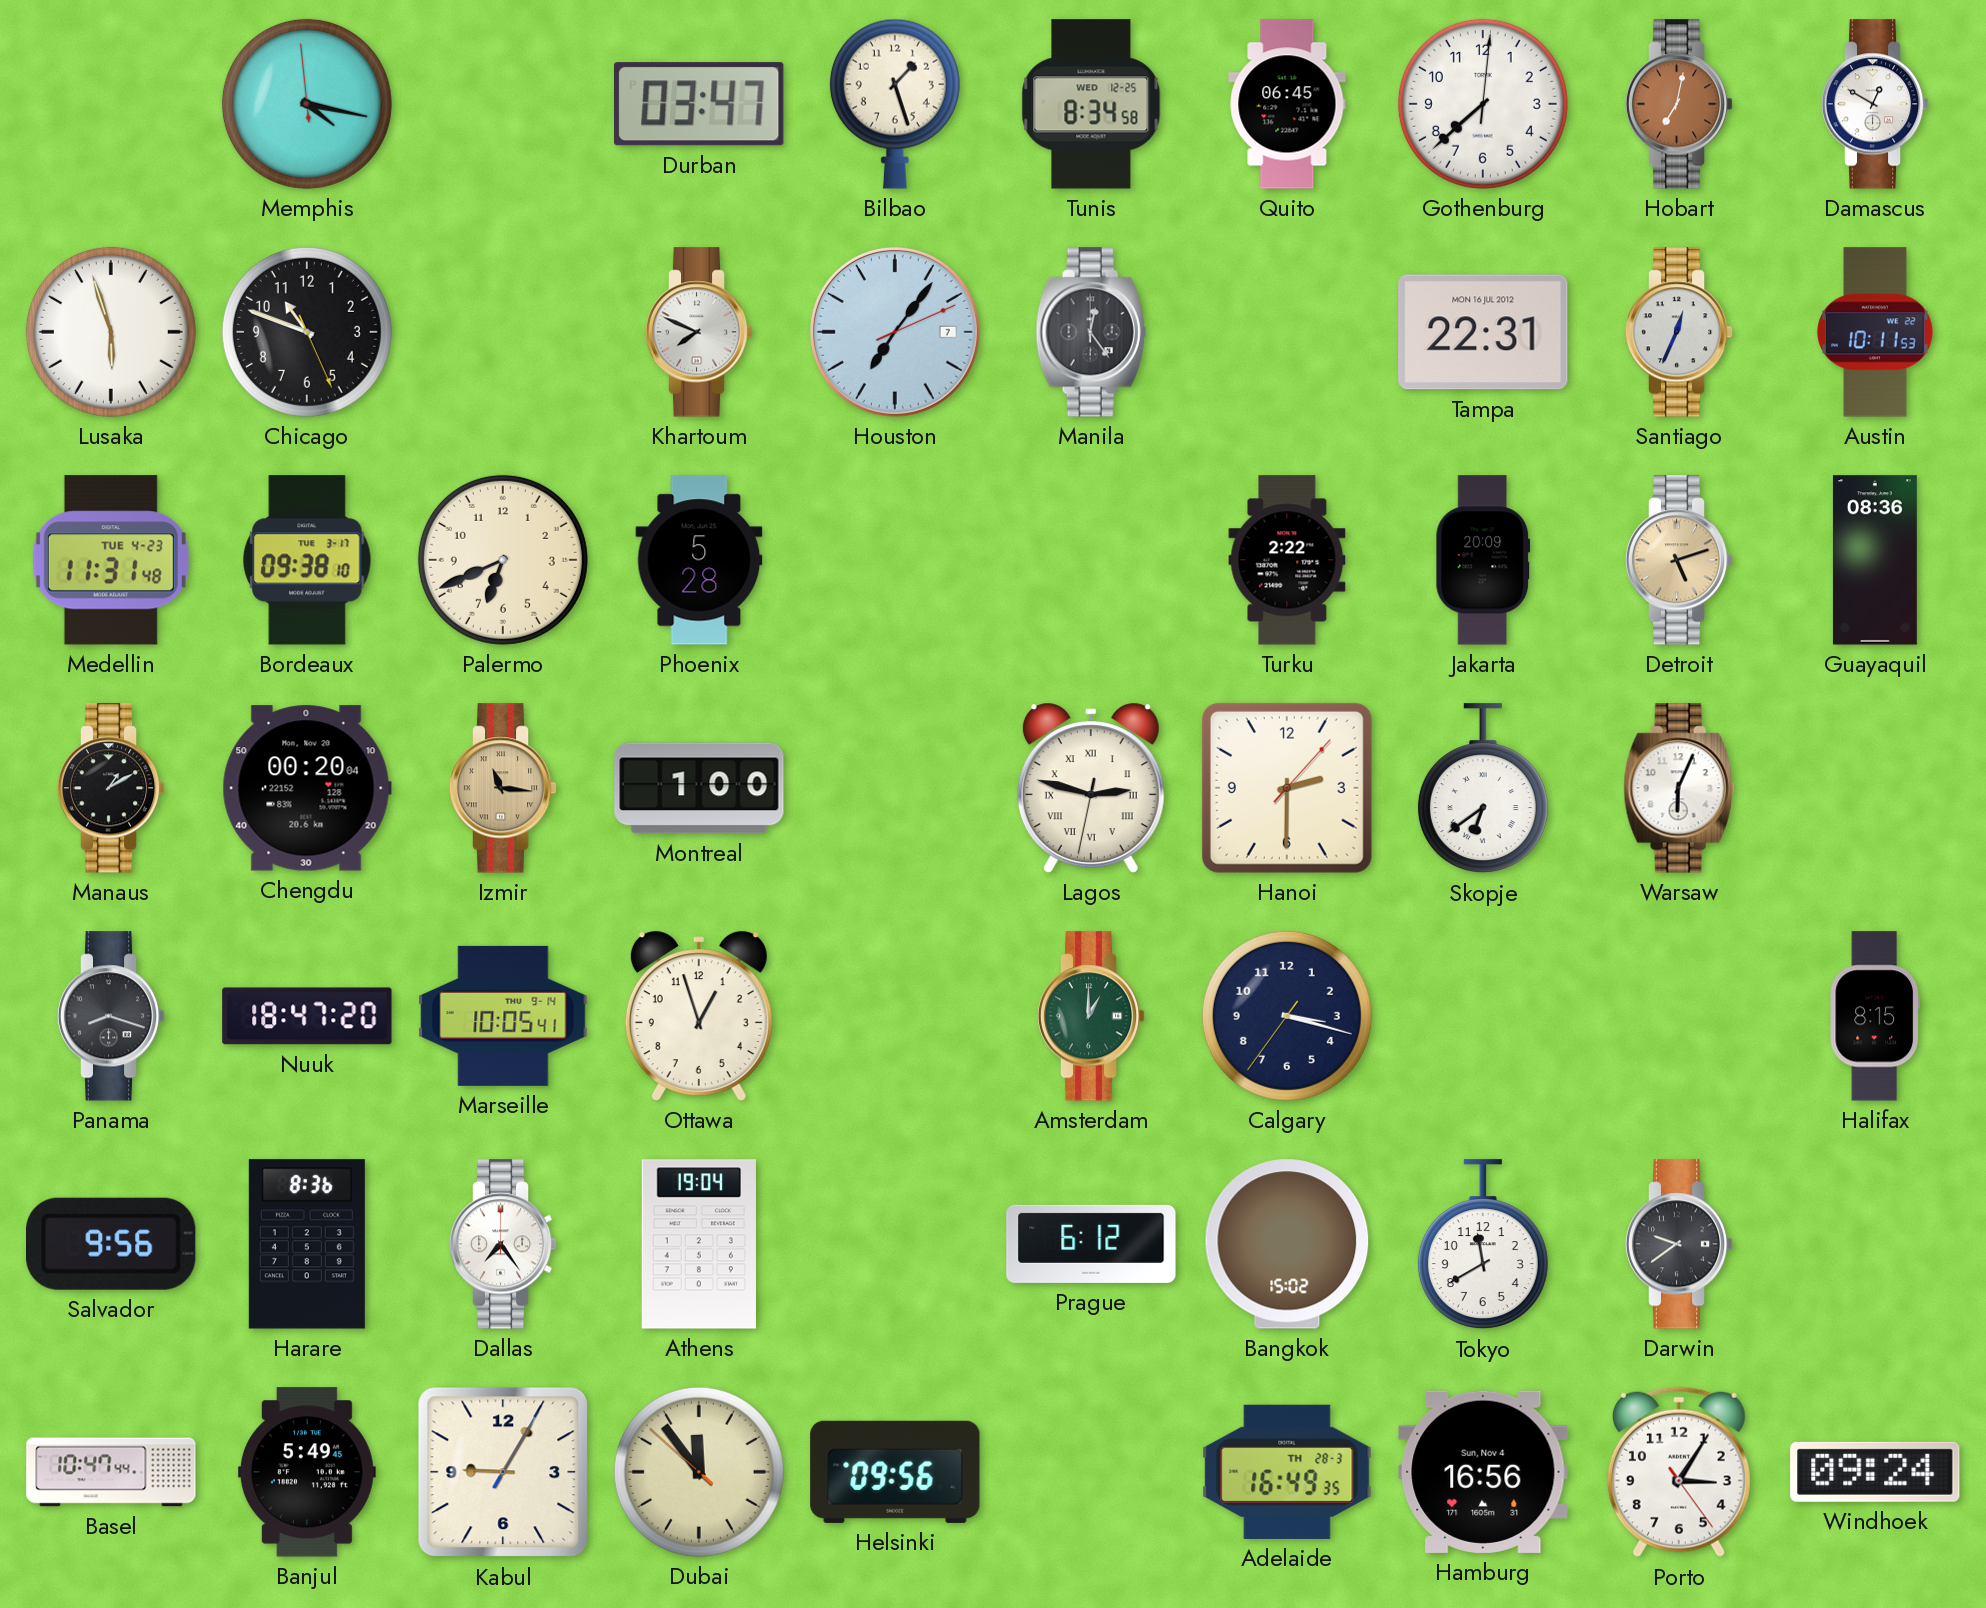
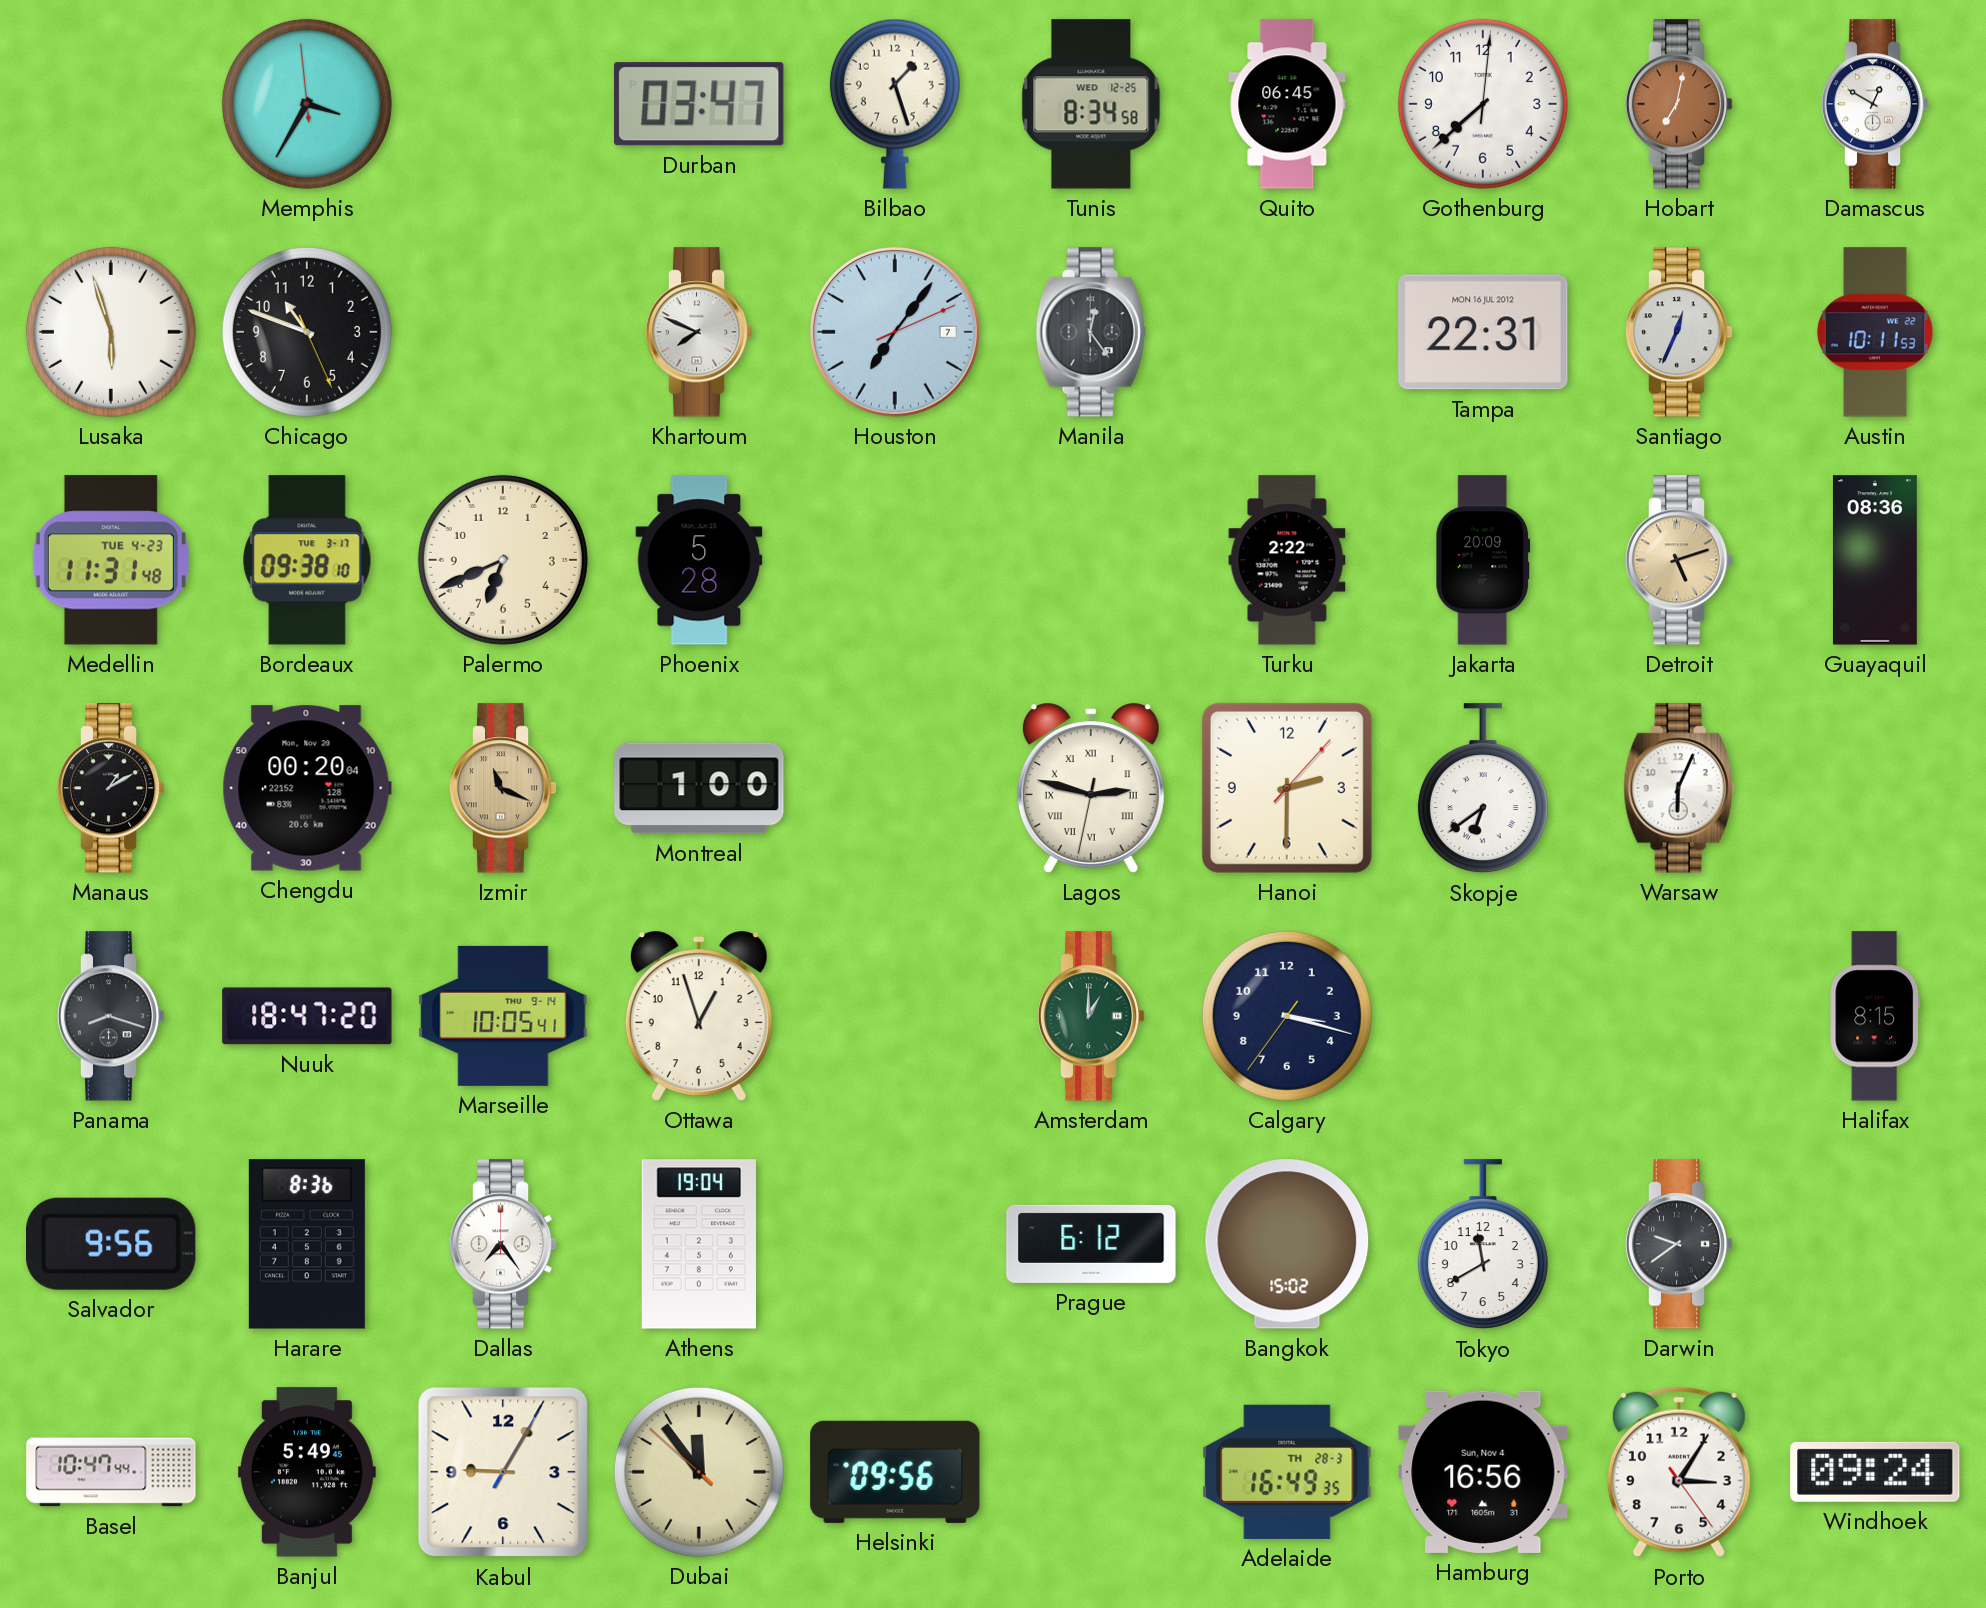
Memphis: 4:16 -> 3:34 (307, 104)
Izmir: 11:16 -> 11:19 (503, 788)
